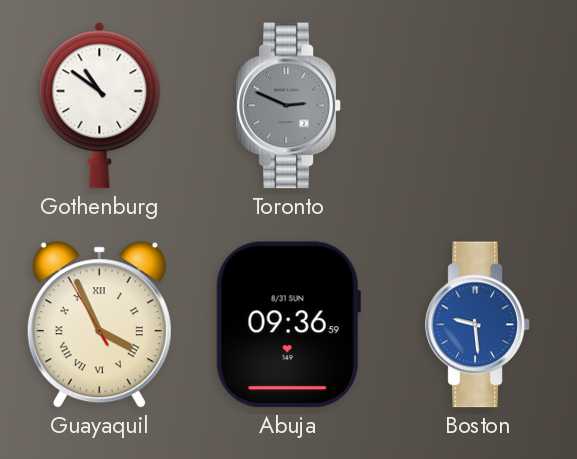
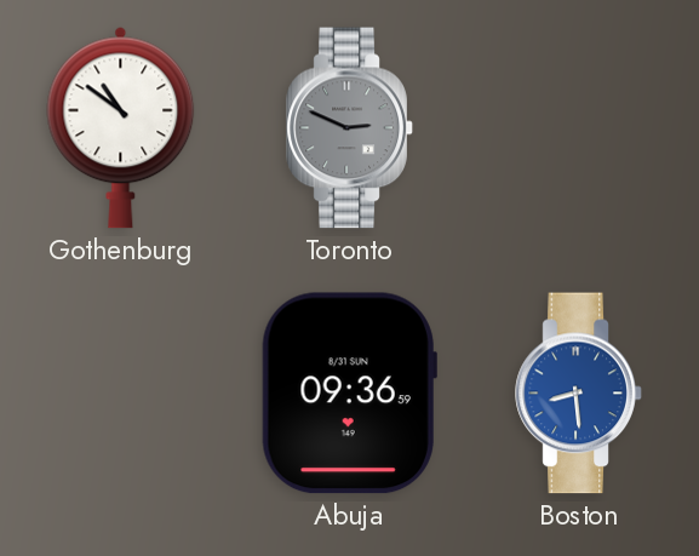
Guayaquil: 3:55 -> none (99, 325)
Boston: 9:29 -> 8:29 (579, 394)
